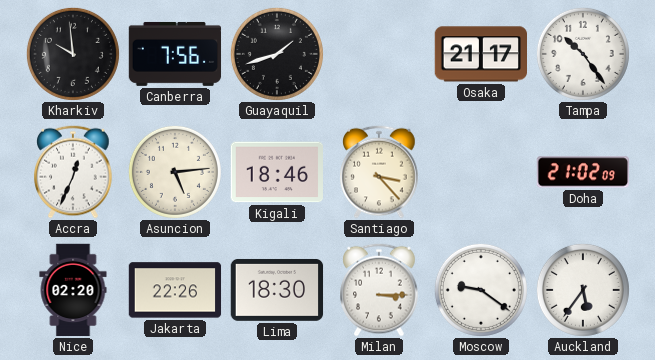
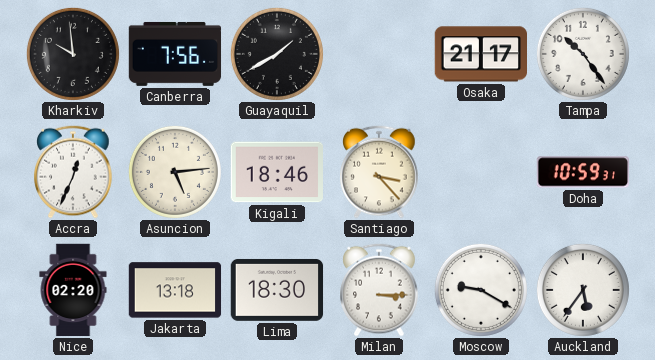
Guayaquil: 1:42 -> 1:40 (277, 54)
Doha: 21:02 -> 10:59 (582, 172)
Jakarta: 22:26 -> 13:18 (175, 290)
Moscow: 9:21 -> 9:20 (481, 290)
